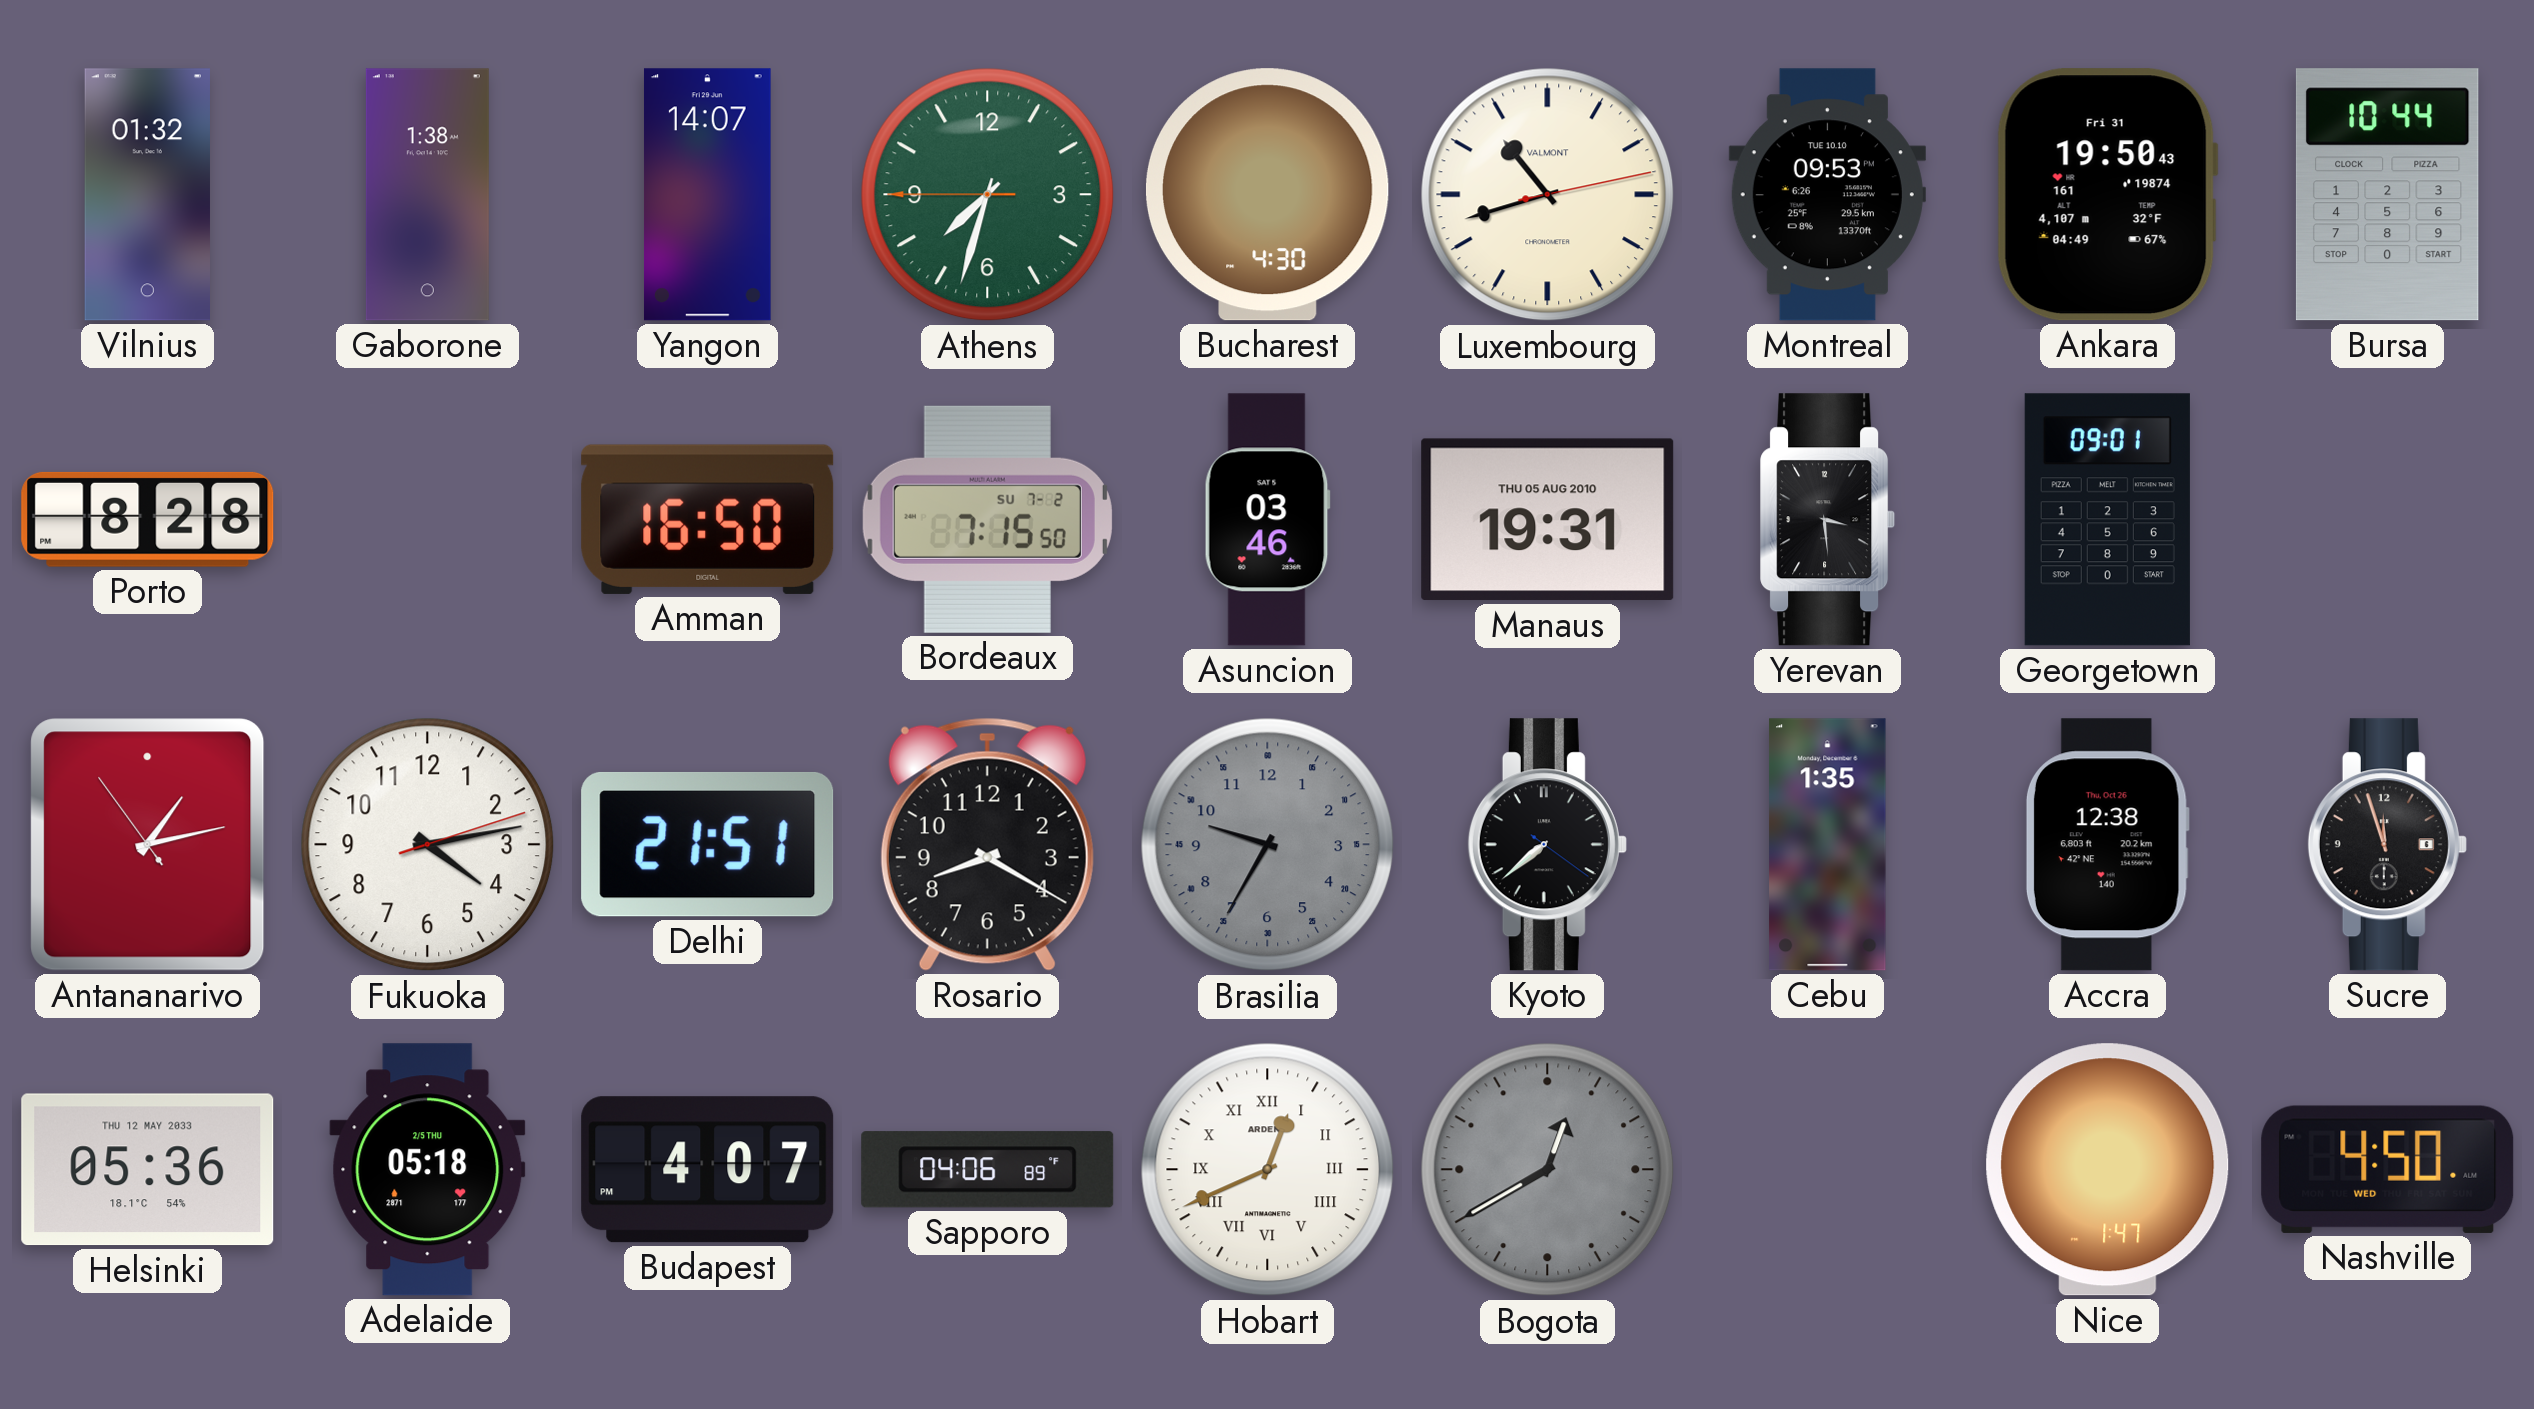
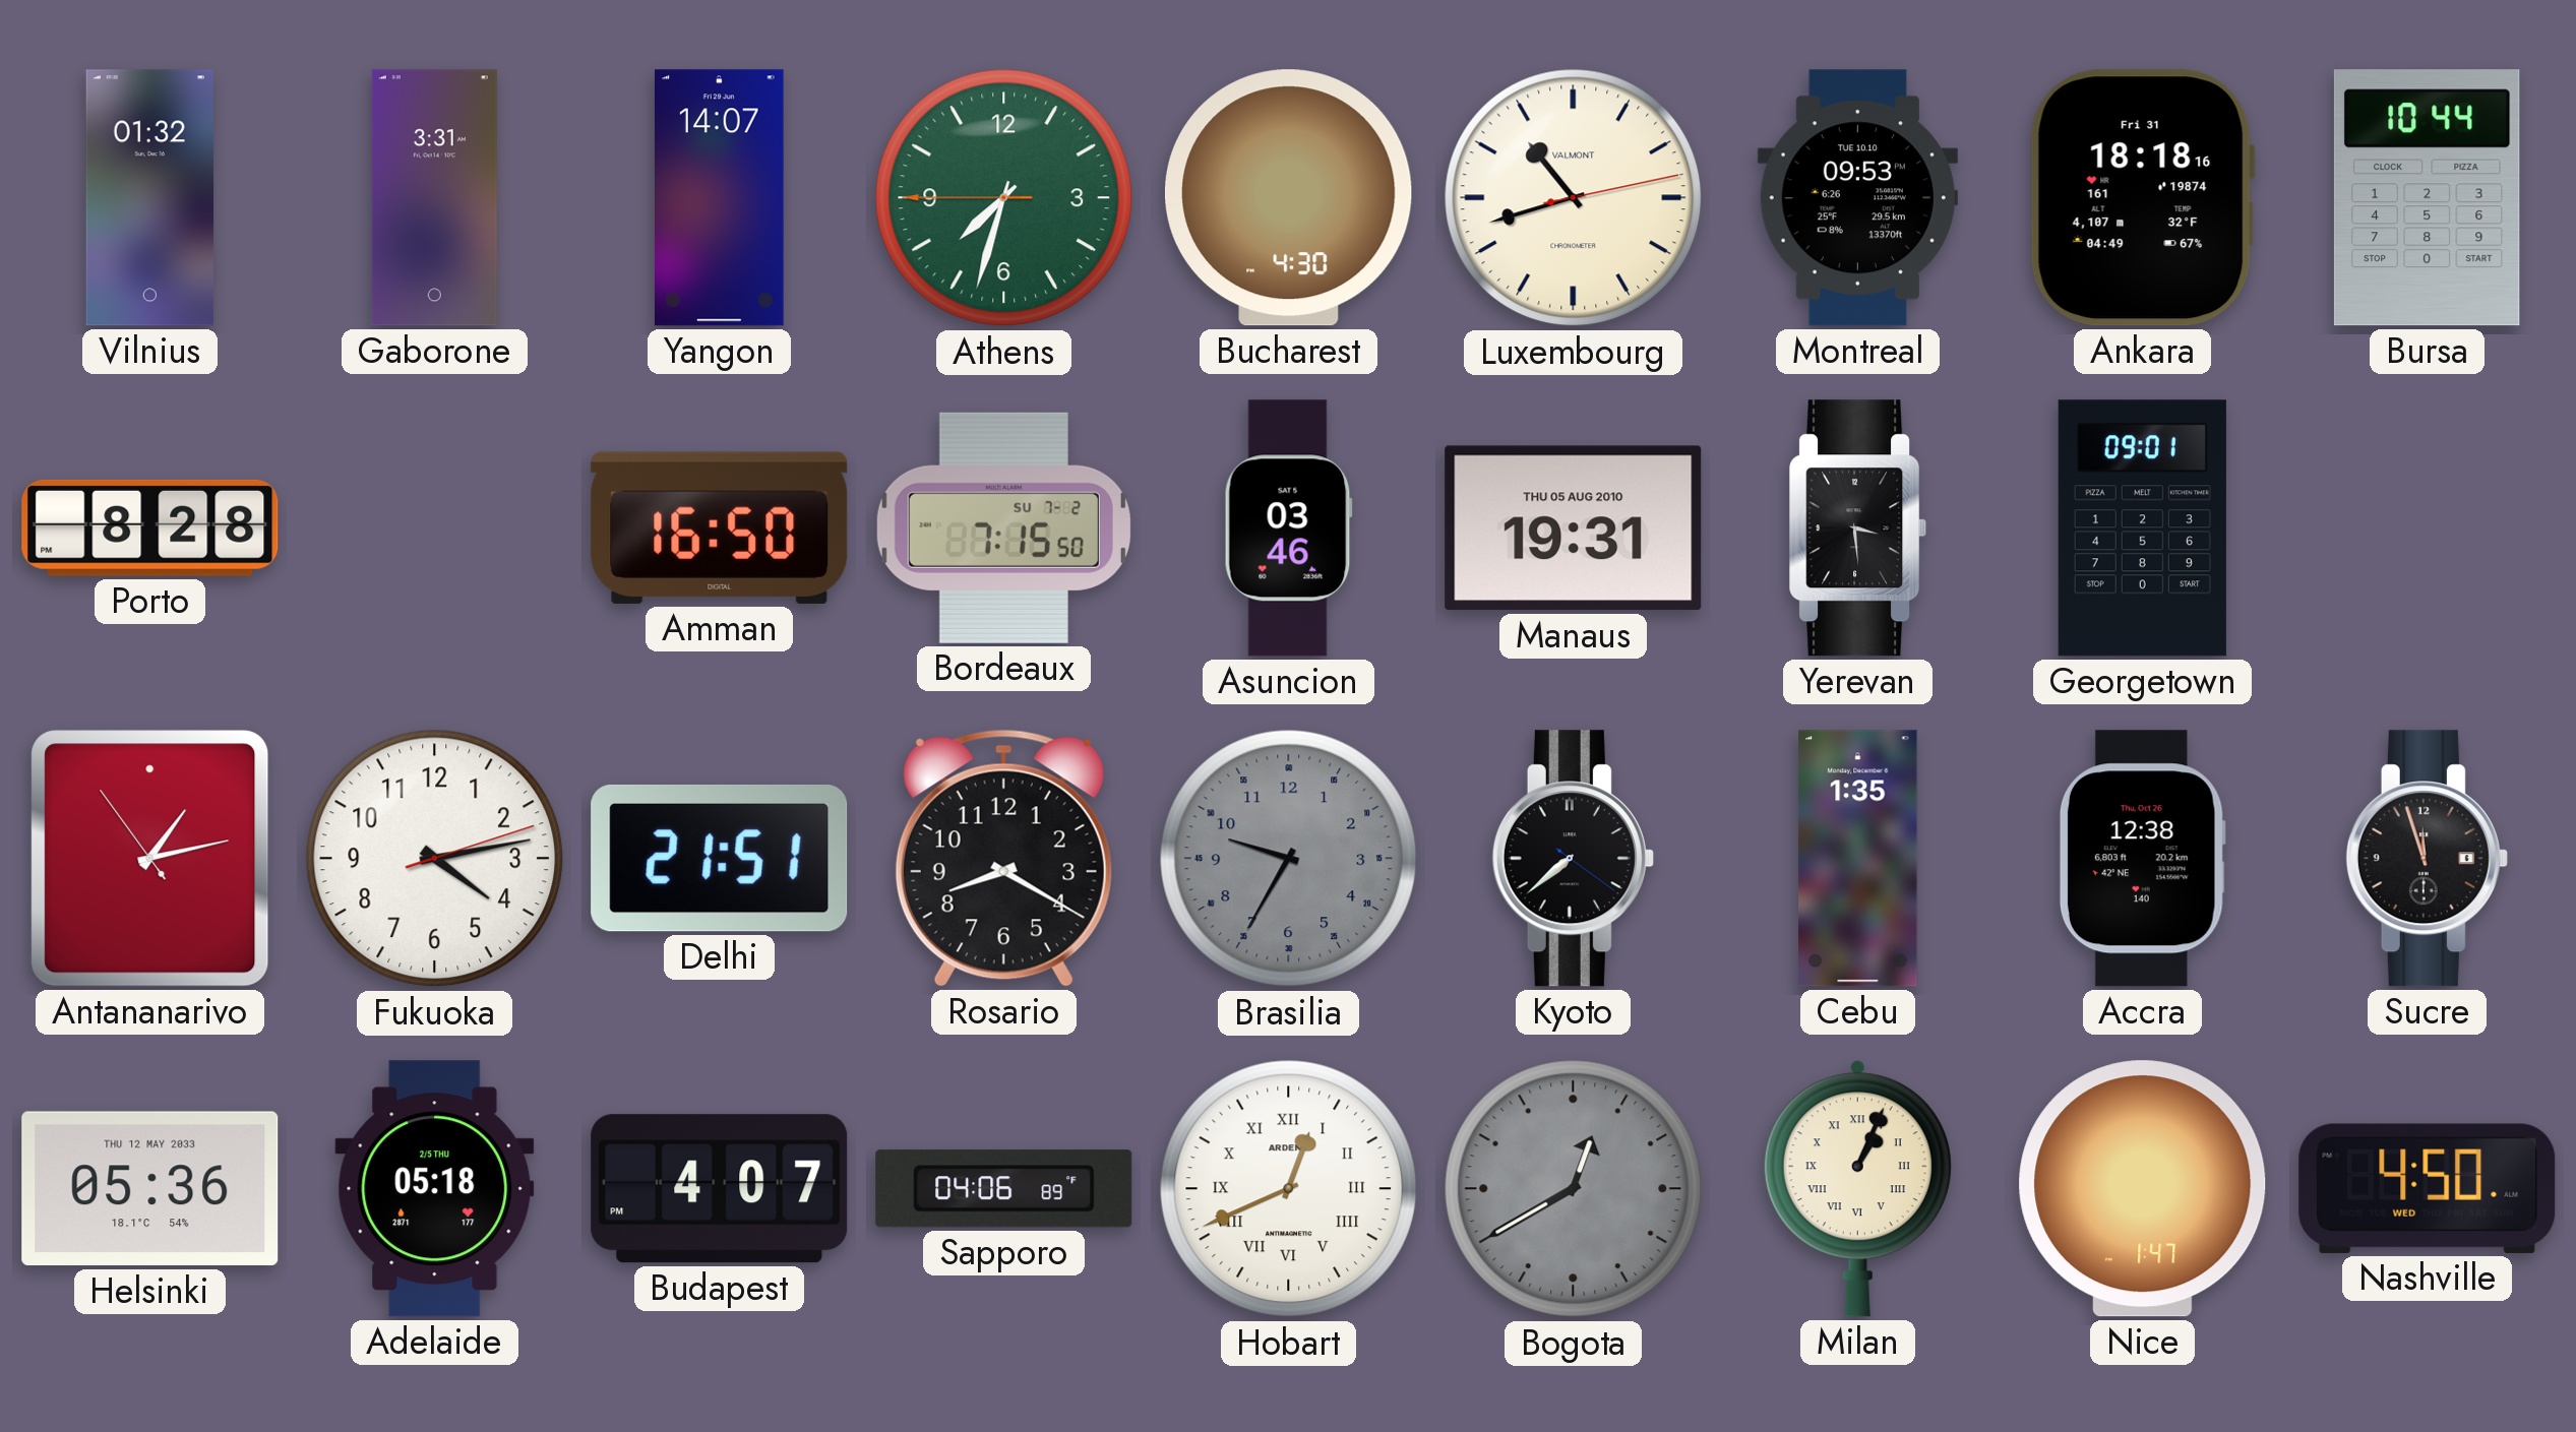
Gaborone: 1:38 -> 3:31 (434, 198)
Ankara: 19:50 -> 18:18 (2142, 198)
Milan: none -> 1:04 (1857, 1188)
